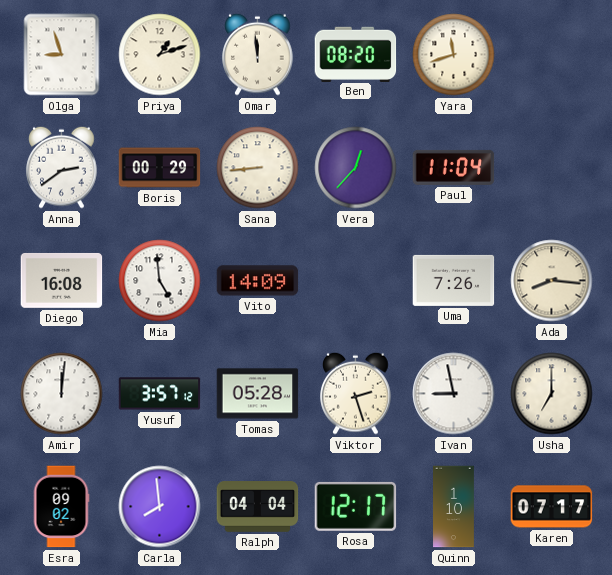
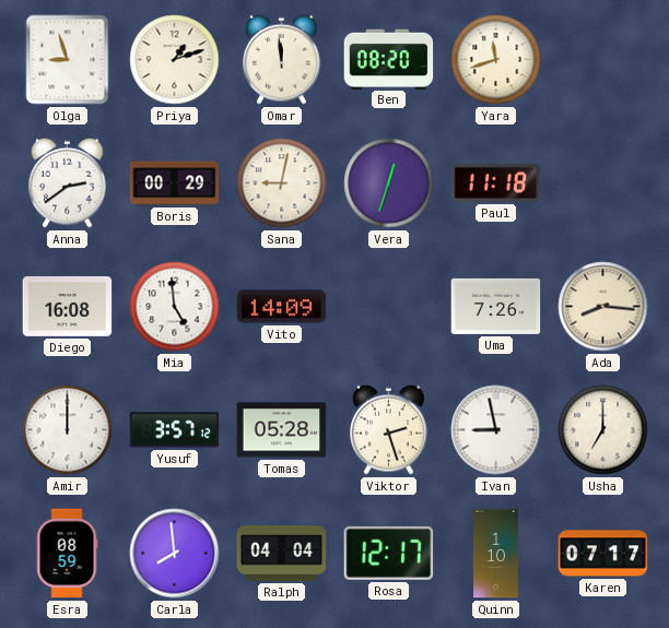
Sana: 8:44 -> 9:02 (282, 183)
Vera: 12:37 -> 12:33 (389, 183)
Paul: 11:04 -> 11:18 (496, 182)
Amir: 12:01 -> 12:00 (68, 430)
Esra: 09:02 -> 08:59 (67, 554)
